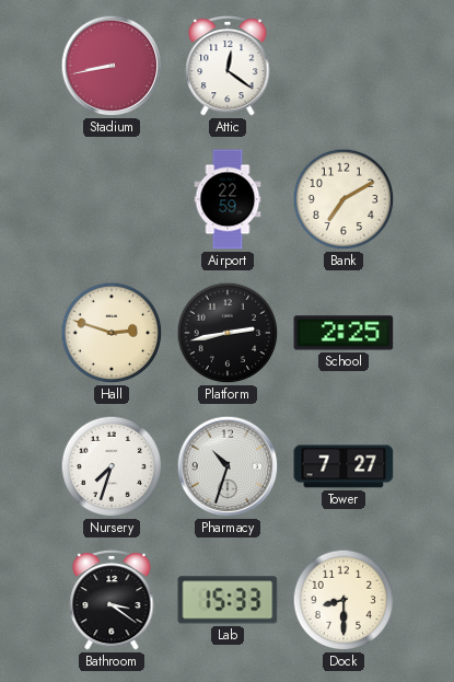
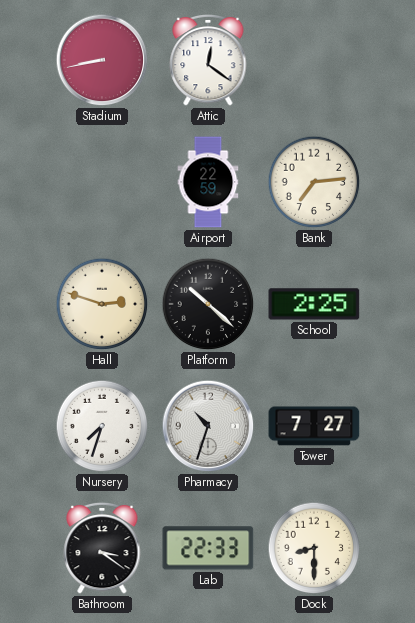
Bank: 7:10 -> 7:14 (314, 182)
Platform: 2:43 -> 10:22 (208, 304)
Lab: 15:33 -> 22:33 (208, 548)
